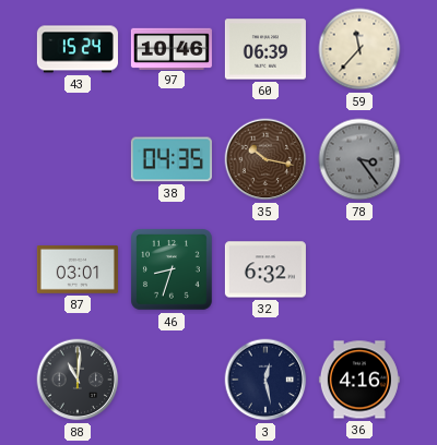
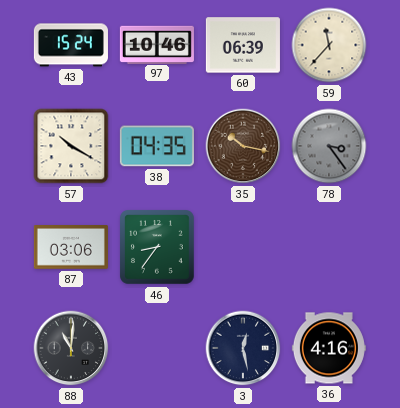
57: none -> 10:20 (71, 146)
87: 03:01 -> 03:06 (71, 248)
46: 8:33 -> 8:36 (158, 248)
32: 6:32 -> none (265, 269)
